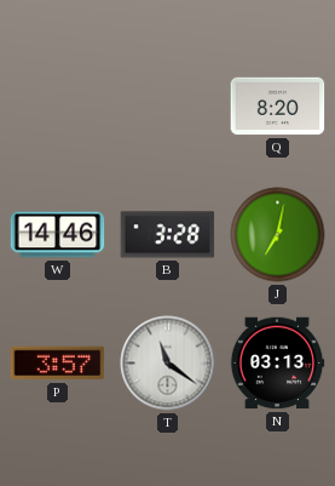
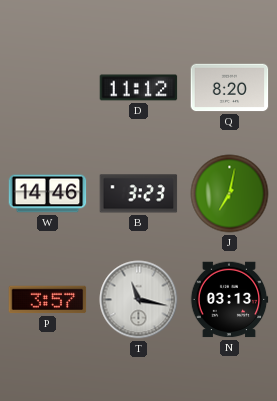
D: none -> 11:12 (139, 88)
B: 3:28 -> 3:23 (139, 194)
T: 11:21 -> 11:17 (139, 300)
